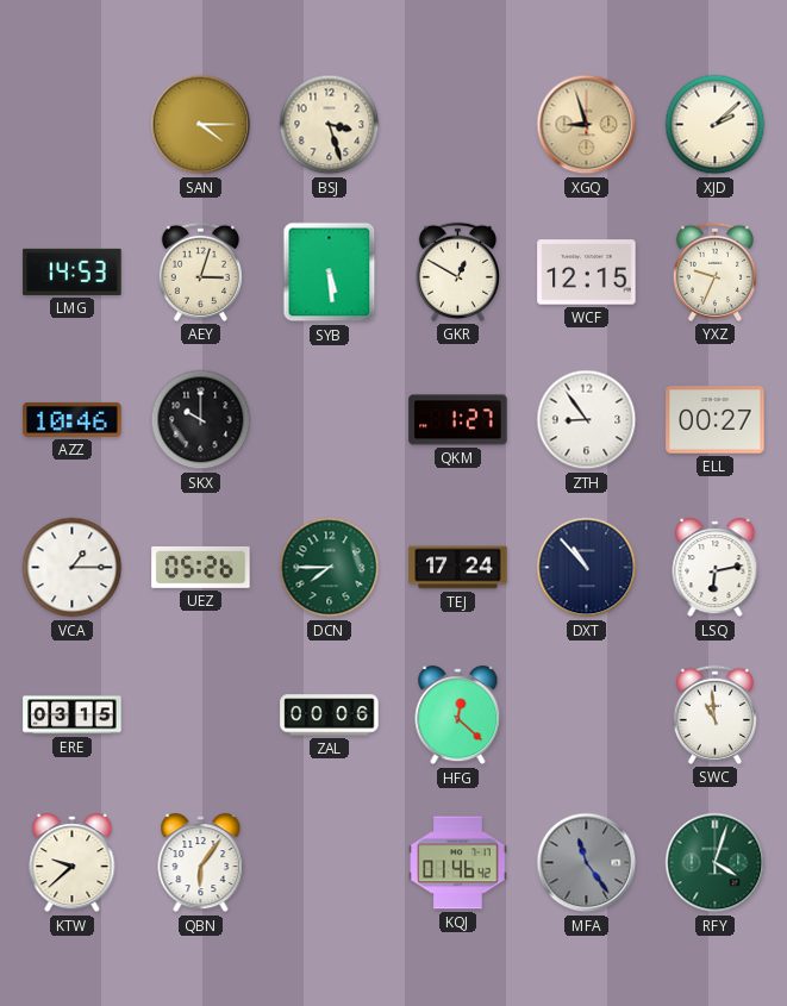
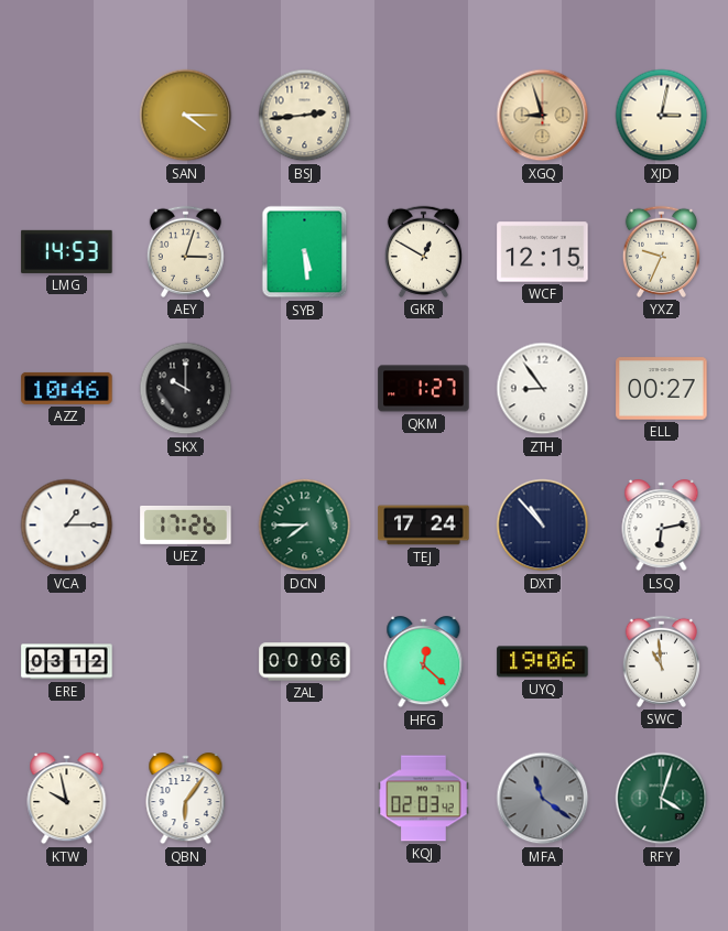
BSJ: 3:27 -> 2:44 (305, 116)
XJD: 2:08 -> 3:02 (662, 116)
UEZ: 05:26 -> 17:26 (186, 524)
ERE: 03:15 -> 03:12 (67, 662)
UYQ: none -> 19:06 (543, 662)
KTW: 9:38 -> 9:58 (67, 799)
KQJ: 01:46 -> 02:03 (424, 799)
MFA: 11:24 -> 11:21 (543, 799)
